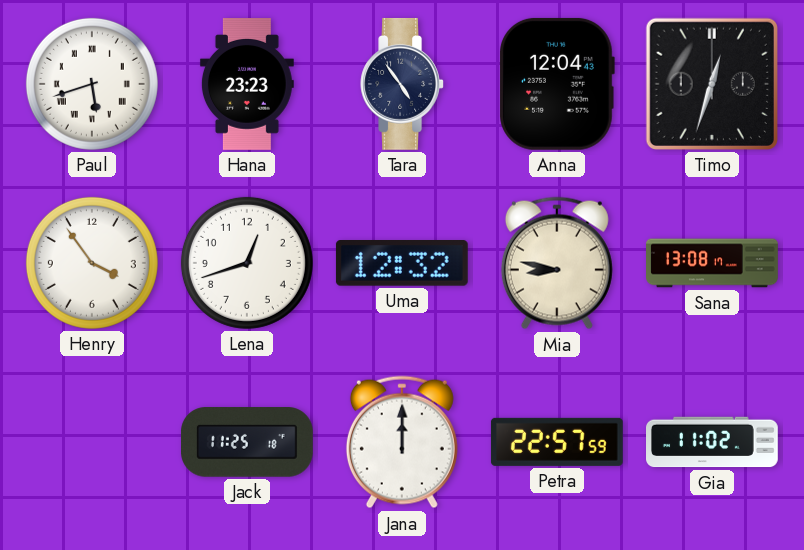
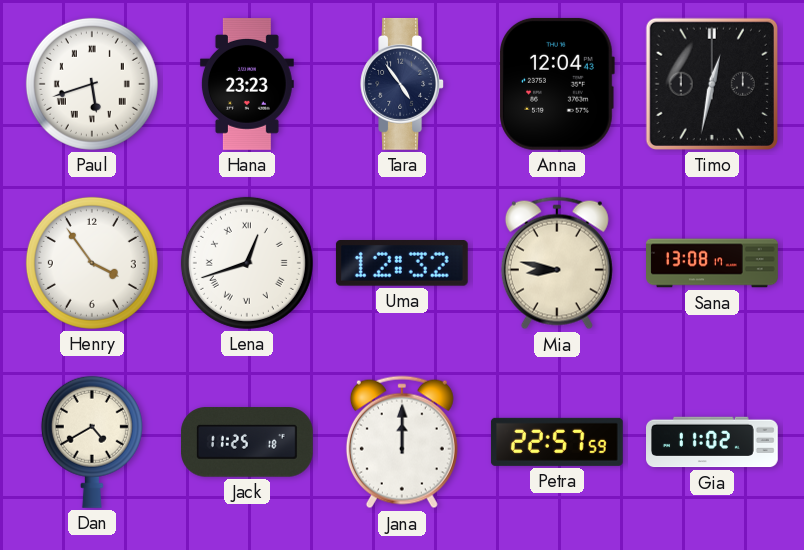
Timo: 12:33 -> 12:32 (712, 84)
Lena numerals: Arabic -> Roman (247, 263)
Dan: none -> 4:40 (92, 442)
